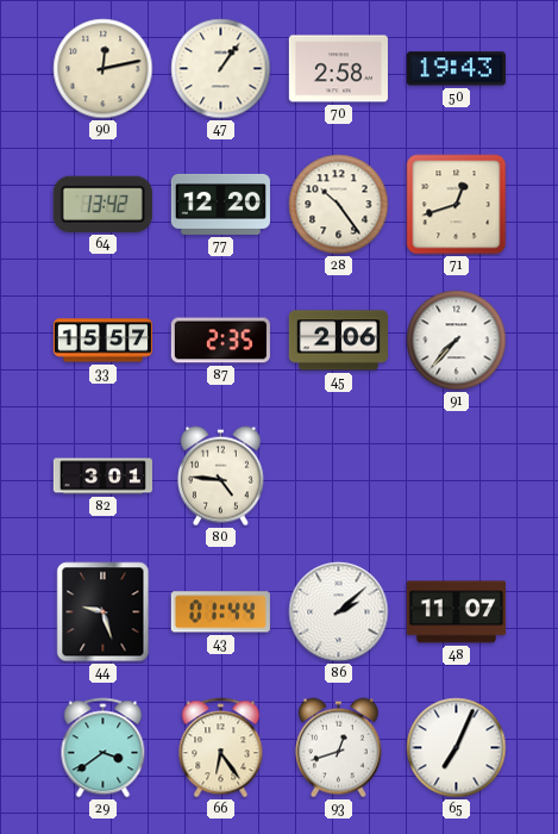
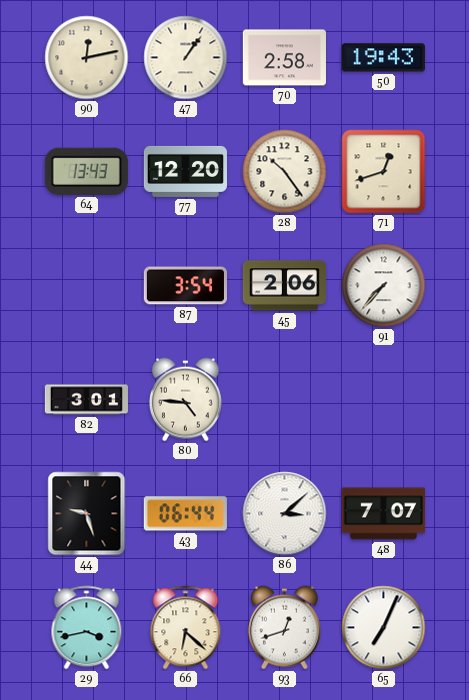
64: 13:42 -> 13:43 (86, 171)
33: 15:57 -> none (102, 341)
87: 2:35 -> 3:54 (185, 286)
43: 01:44 -> 06:44 (185, 514)
86: 2:08 -> 3:08 (285, 514)
48: 11:07 -> 7:07 (383, 514)
29: 3:39 -> 3:43 (87, 628)
66: 6:24 -> 6:22 (186, 628)
